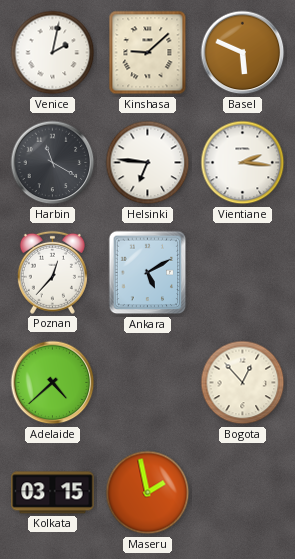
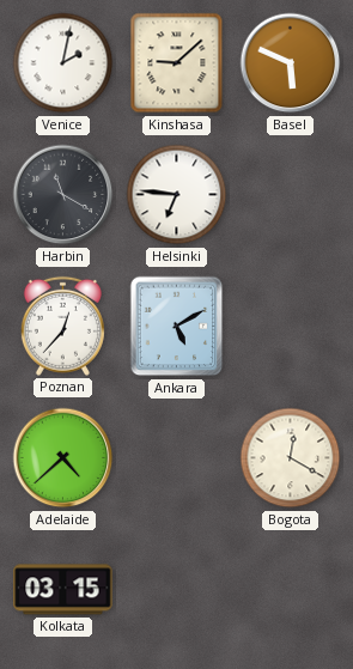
Vientiane: 2:16 -> none (243, 163)
Bogota: 12:53 -> 12:20 (291, 458)
Maseru: 1:58 -> none (148, 493)
